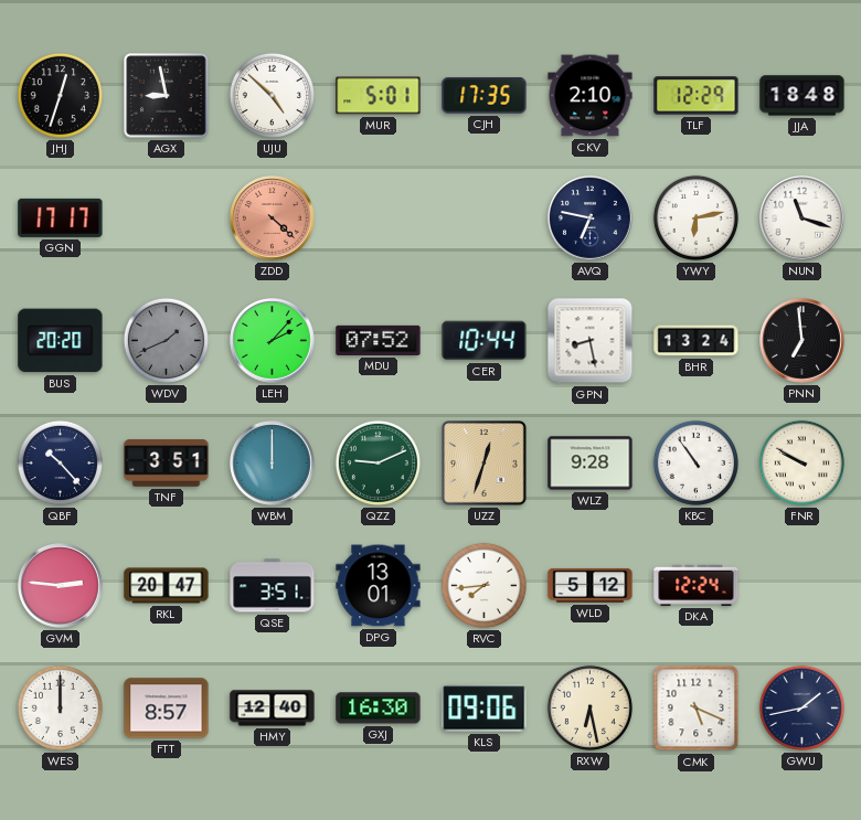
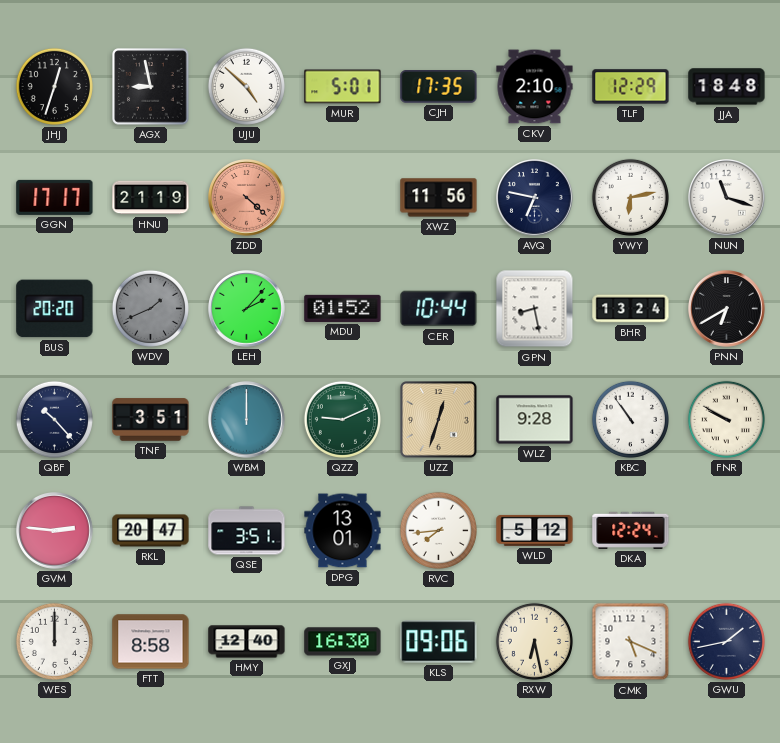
HNU: none -> 21:19 (151, 198)
XWZ: none -> 11:56 (439, 198)
MDU: 07:52 -> 01:52 (343, 308)
PNN: 6:59 -> 6:40 (727, 309)
FTT: 8:57 -> 8:58 (151, 642)
